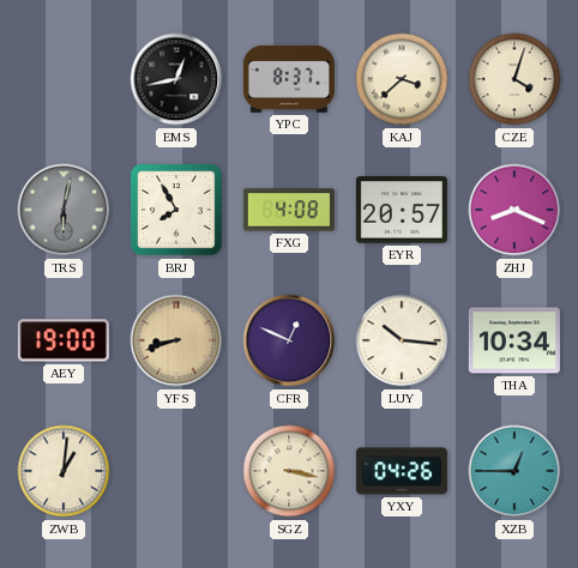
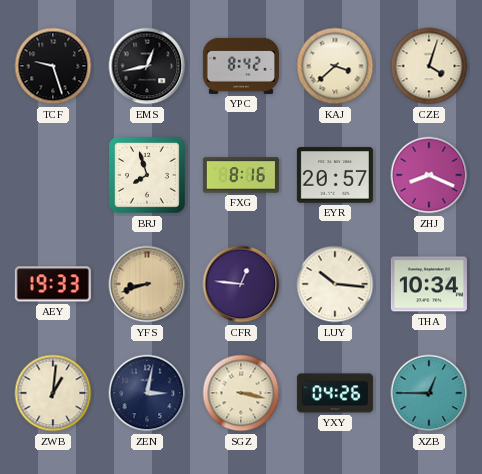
TCF: none -> 9:27 (53, 66)
YPC: 8:37 -> 8:42 (241, 66)
TRS: 6:02 -> none (64, 210)
BRJ: 7:55 -> 7:57 (147, 175)
FXG: 4:08 -> 8:16 (241, 175)
AEY: 19:00 -> 19:33 (53, 284)
CFR: 12:49 -> 12:46 (241, 284)
ZEN: none -> 3:02 (147, 393)
